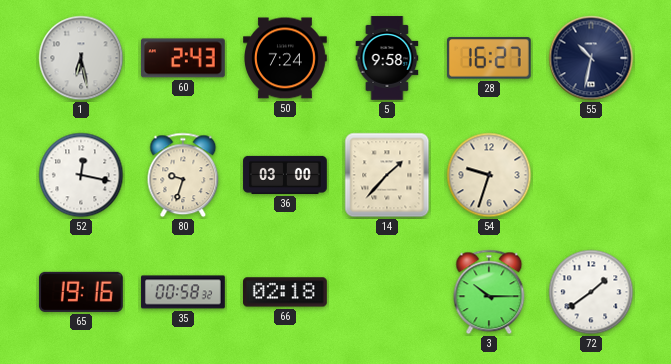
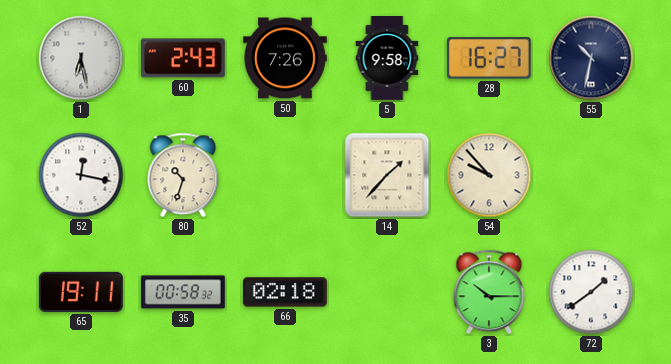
50: 7:24 -> 7:26 (286, 58)
80: 9:33 -> 10:33 (183, 175)
36: 03:00 -> none (285, 175)
54: 9:33 -> 9:53 (489, 175)
65: 19:16 -> 19:11 (81, 292)
